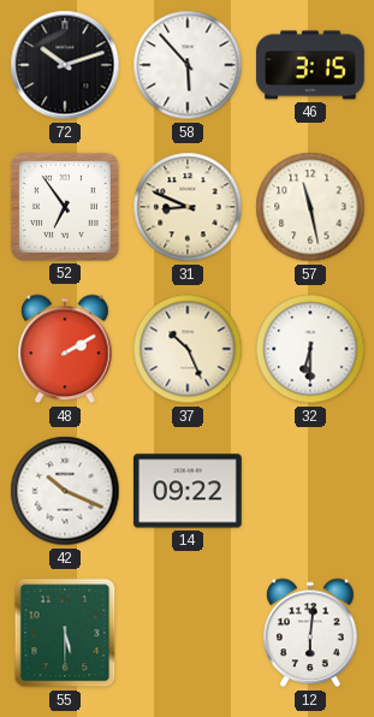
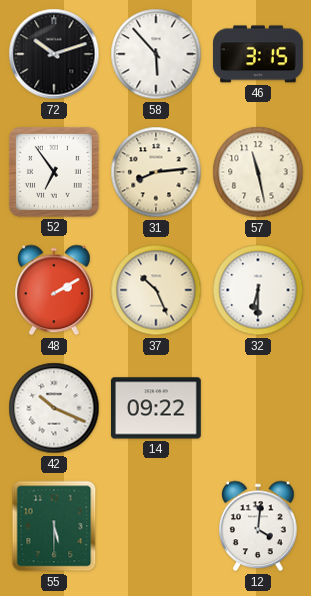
31: 8:49 -> 8:14 (156, 172)
12: 6:01 -> 4:01 (258, 526)
